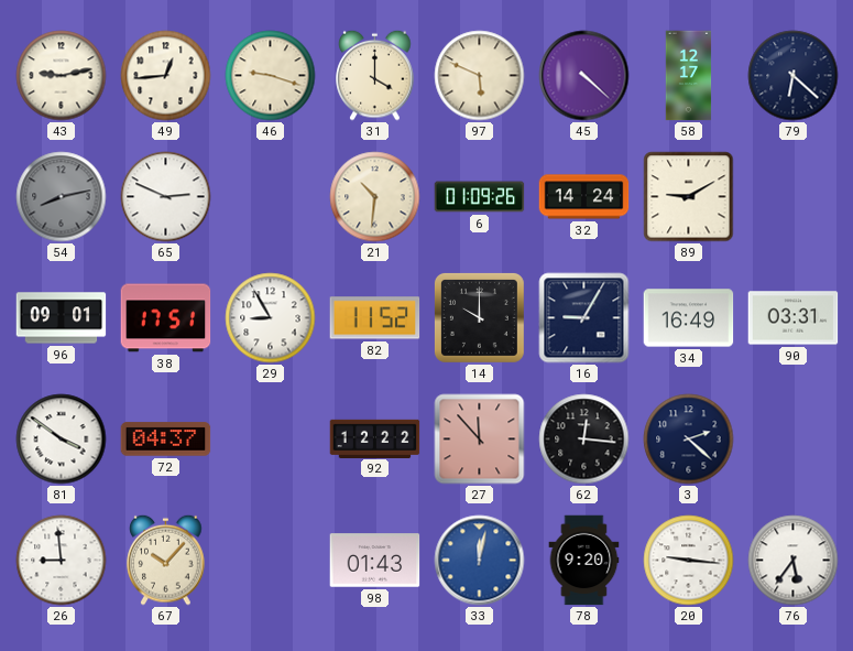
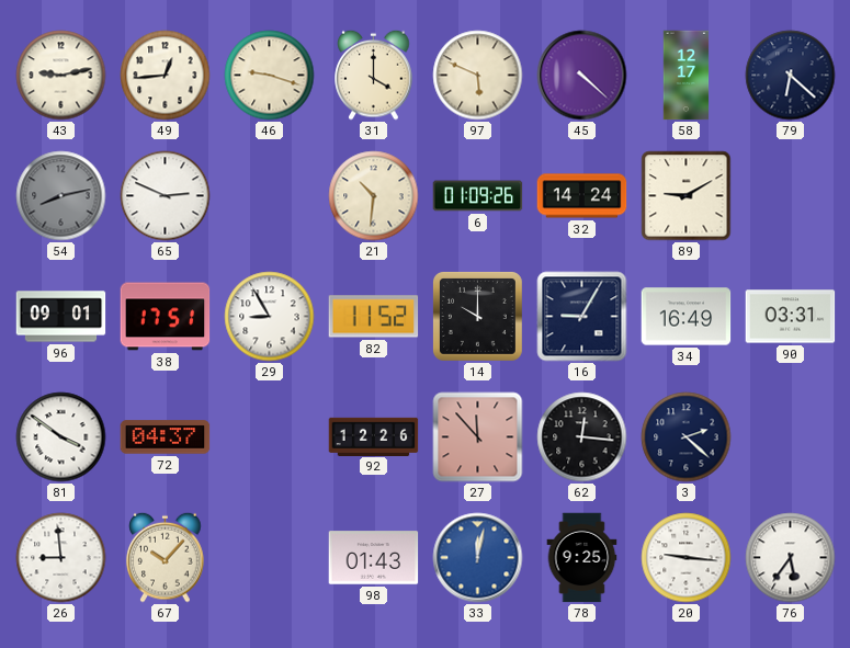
92: 12:22 -> 12:26 (374, 436)
78: 9:20 -> 9:25 (582, 558)
